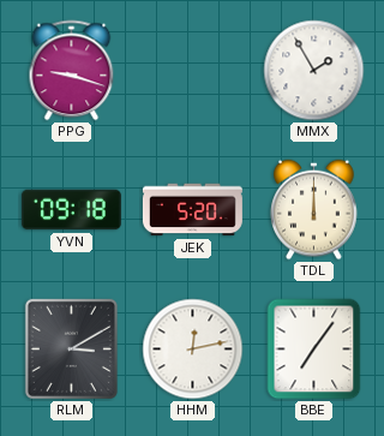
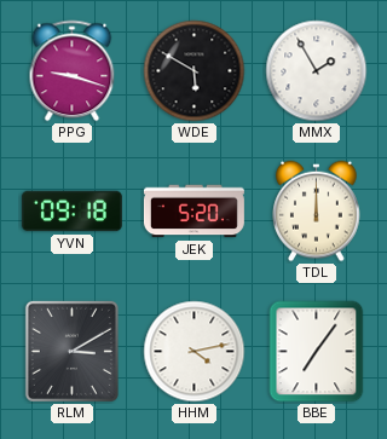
WDE: none -> 5:50 (195, 71)
HHM: 12:13 -> 4:13 (195, 352)
